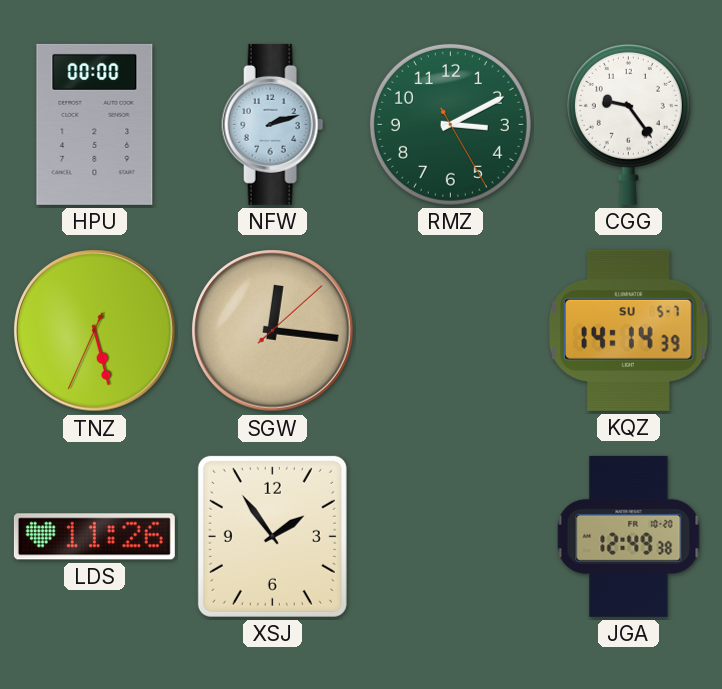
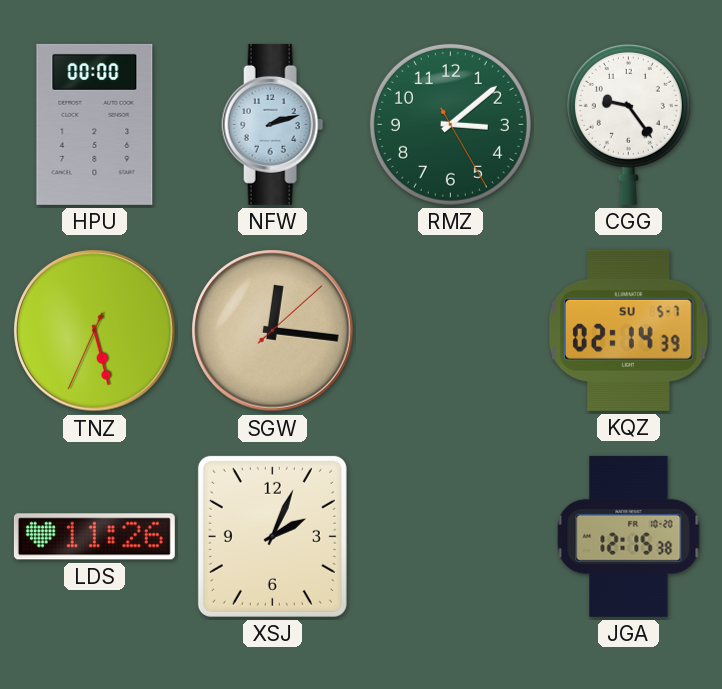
RMZ: 3:10 -> 3:08 (450, 124)
KQZ: 14:14 -> 02:14 (629, 330)
XSJ: 1:54 -> 2:04 (272, 536)
JGA: 12:49 -> 12:15 (629, 536)
